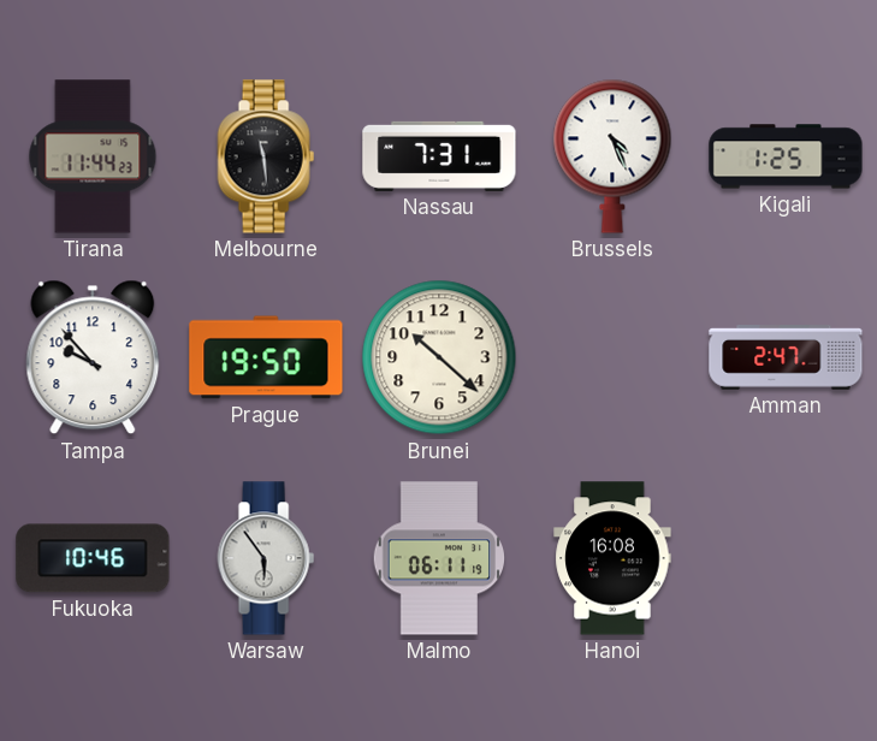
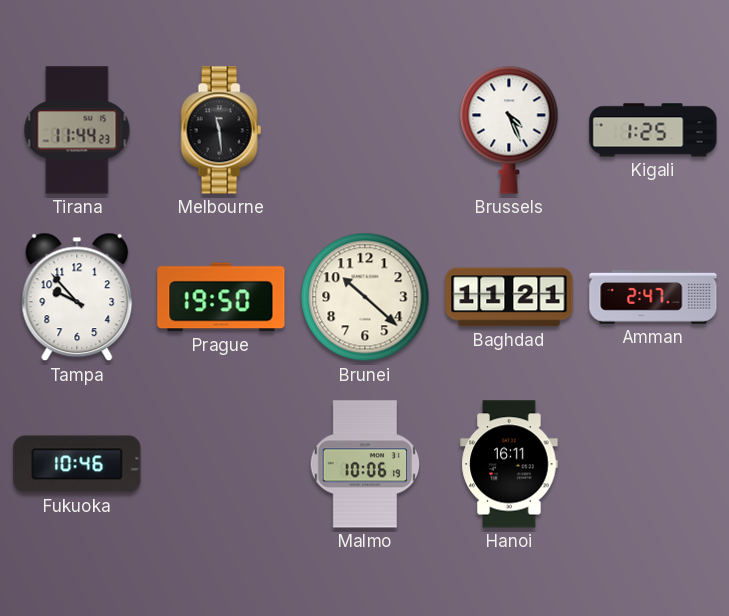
Nassau: 7:31 -> none (439, 156)
Baghdad: none -> 11:21 (509, 297)
Warsaw: 5:54 -> none (266, 558)
Malmo: 06:11 -> 10:06 (365, 464)
Hanoi: 16:08 -> 16:11 (509, 464)
